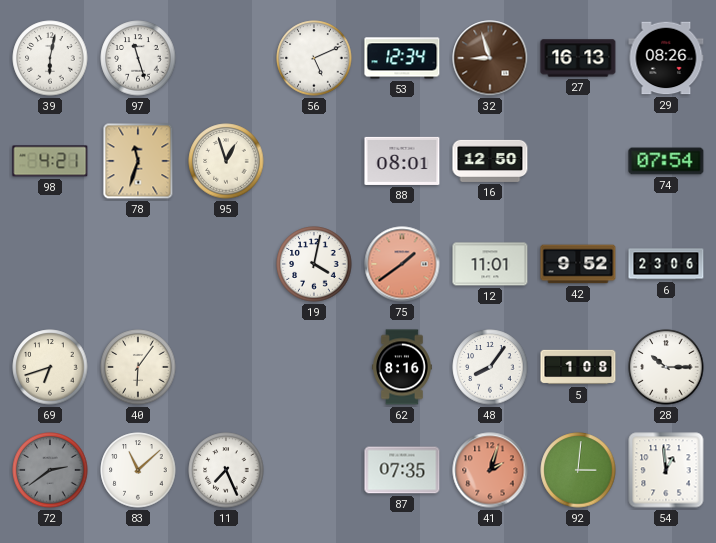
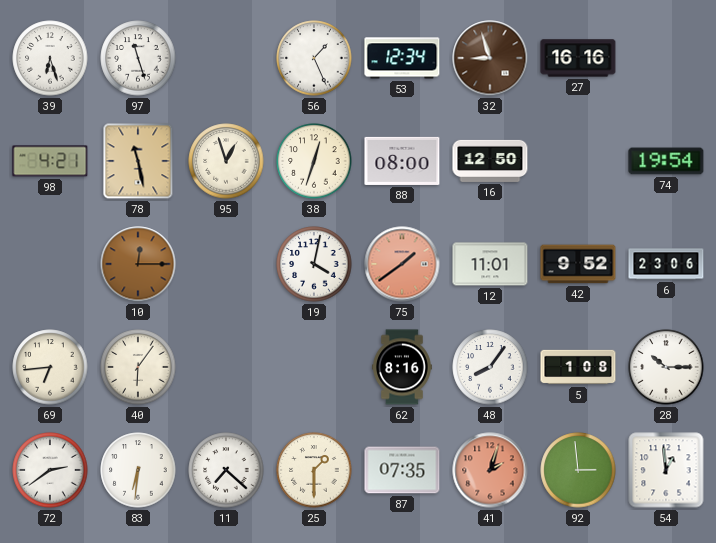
39: 6:02 -> 6:27 (50, 58)
56: 5:11 -> 1:26 (314, 58)
27: 16:13 -> 16:16 (578, 58)
29: 08:26 -> none (666, 58)
78: 11:33 -> 11:28 (138, 161)
38: none -> 12:33 (314, 161)
88: 08:01 -> 08:00 (402, 161)
74: 07:54 -> 19:54 (666, 161)
10: none -> 12:15 (138, 264)
69: 6:42 -> 6:44 (50, 367)
72 dial: grey -> white (50, 470)
83: 11:08 -> 6:31 (138, 470)
11: 7:26 -> 7:22 (226, 470)
25: none -> 1:30 (314, 470)
92: 3:01 -> 2:59 (578, 470)
